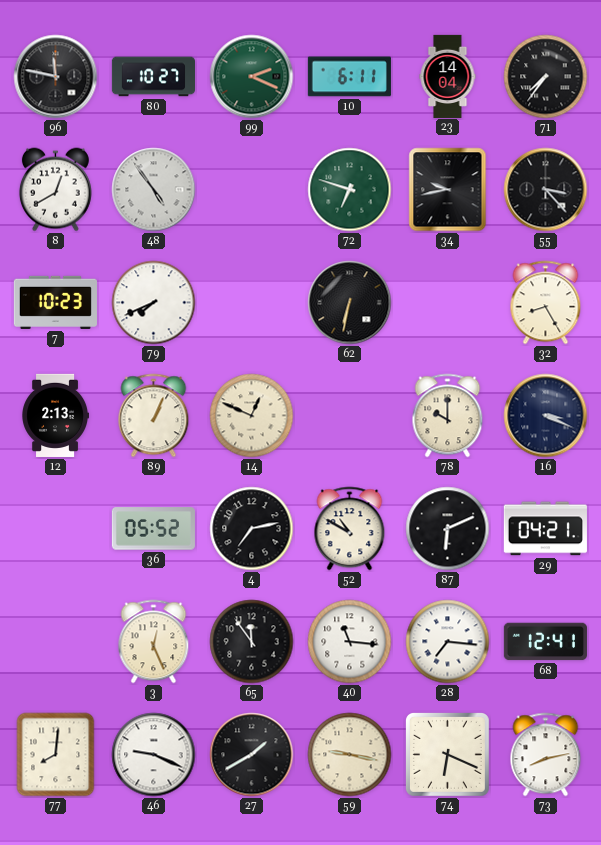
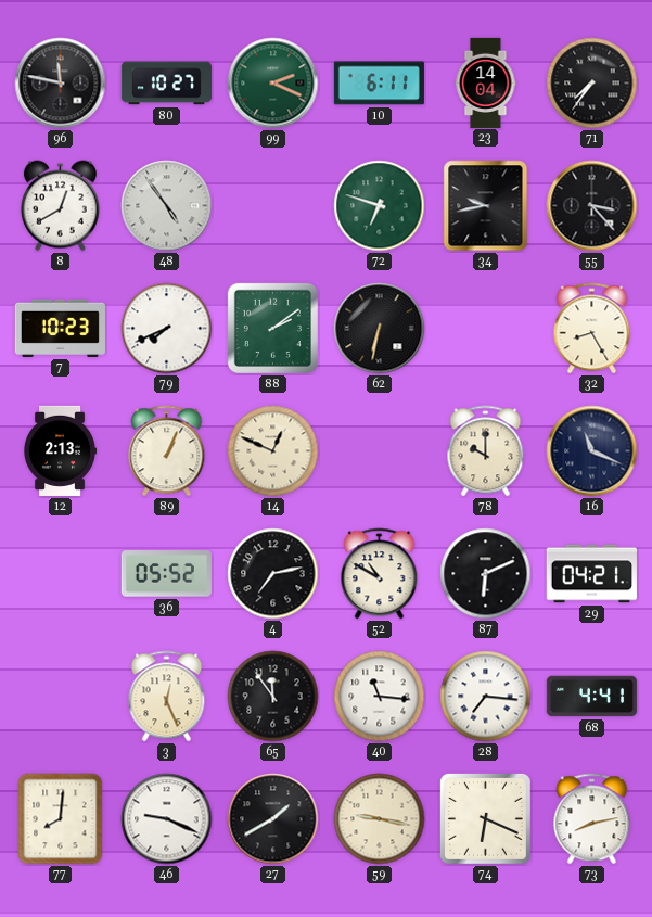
88: none -> 2:09 (272, 328)
16: 3:19 -> 11:19 (592, 451)
68: 12:41 -> 4:41 (591, 697)
